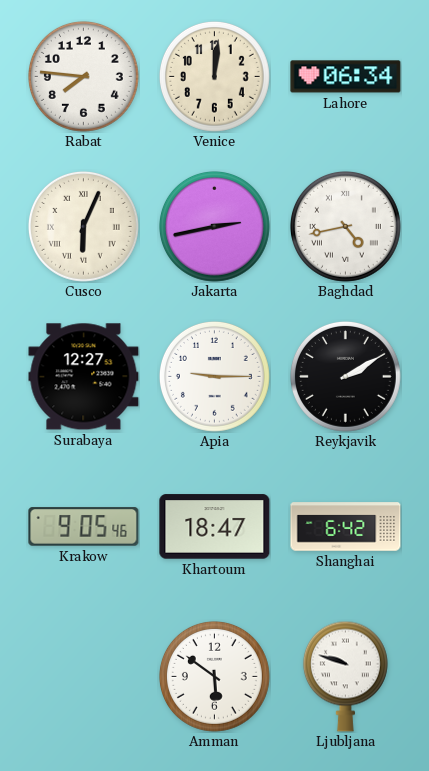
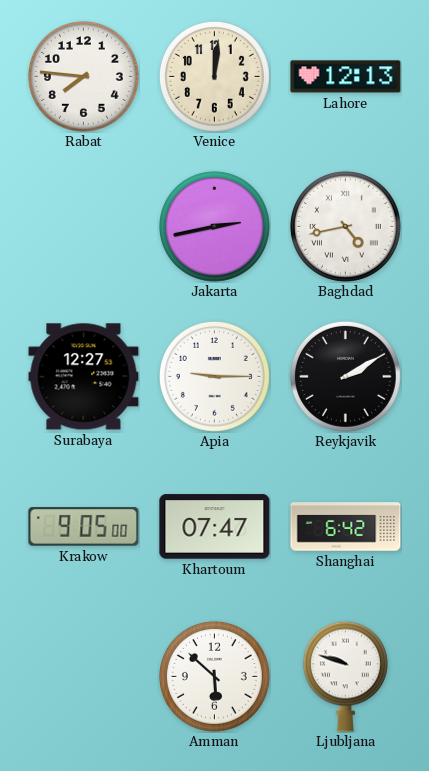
Lahore: 06:34 -> 12:13 (346, 77)
Cusco: 6:04 -> none (83, 226)
Krakow: 9:05:46 -> 9:05:00 (84, 527)
Khartoum: 18:47 -> 07:47 (215, 527)
Amman: 5:51 -> 5:52 (214, 676)
